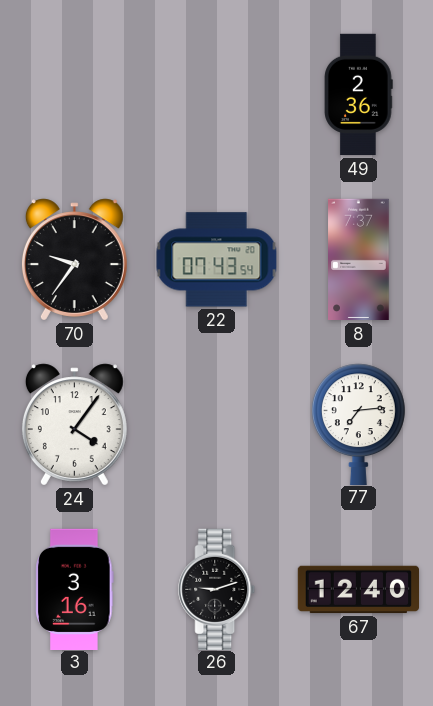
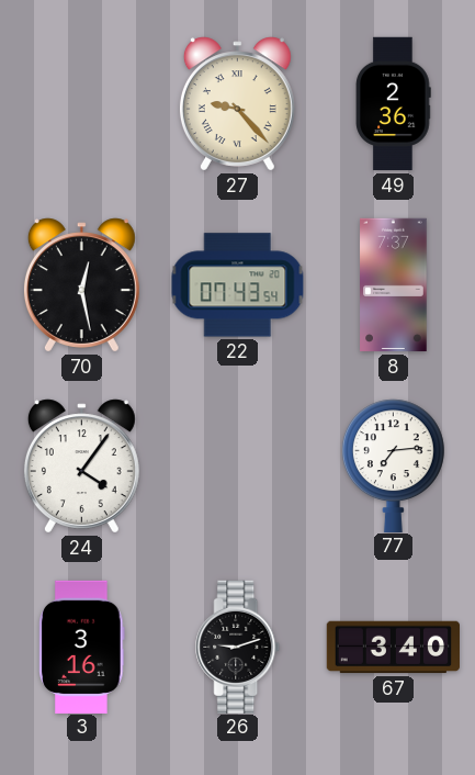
27: none -> 9:23 (237, 104)
70: 9:36 -> 12:28 (81, 285)
67: 12:40 -> 3:40 (393, 648)
